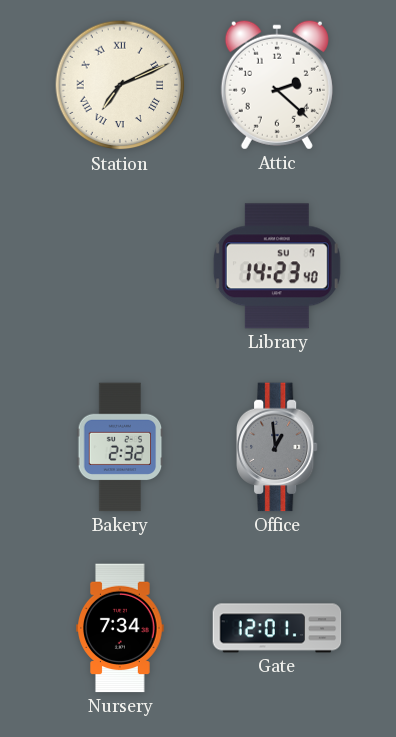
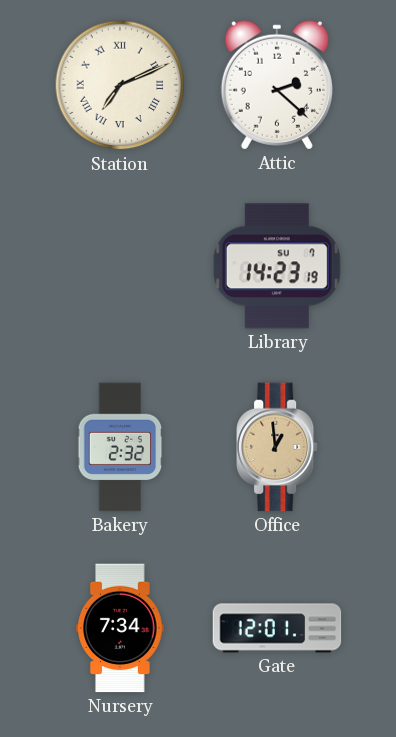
Library: 14:23:40 -> 14:23:19 (277, 266)
Office dial: grey -> champagne (278, 447)
